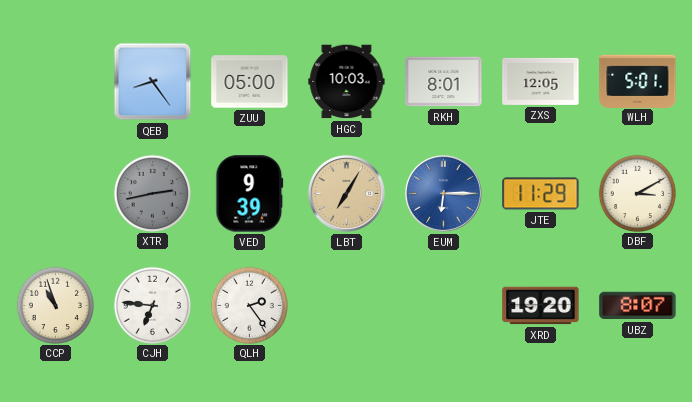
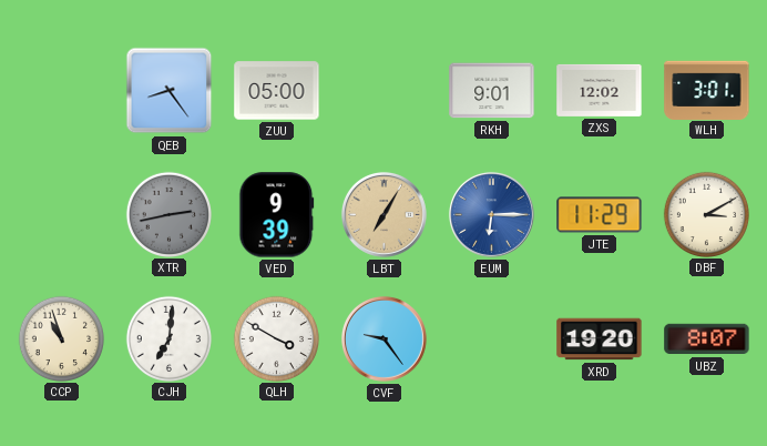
HGC: 10:03 -> none (347, 82)
RKH: 8:01 -> 9:01 (492, 91)
ZXS: 12:05 -> 12:02 (600, 90)
WLH: 5:01 -> 3:01 (707, 90)
CJH: 6:46 -> 7:01 (168, 338)
QLH: 2:24 -> 3:50 (276, 338)
CVF: none -> 9:24 (383, 338)
